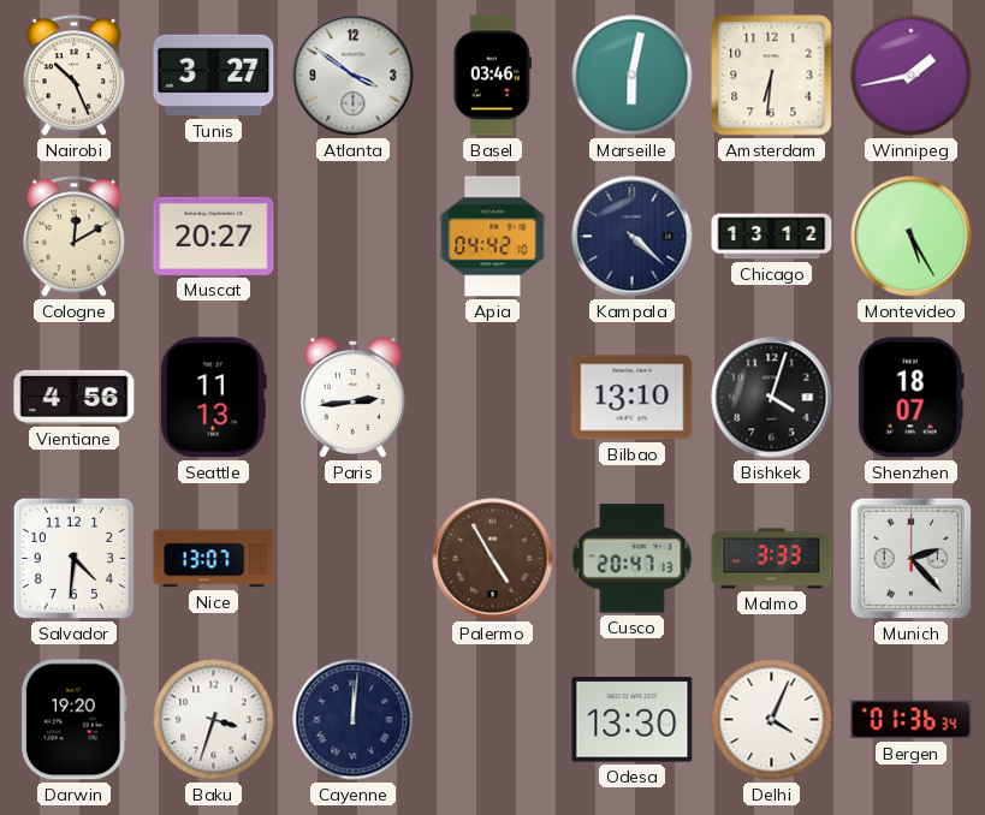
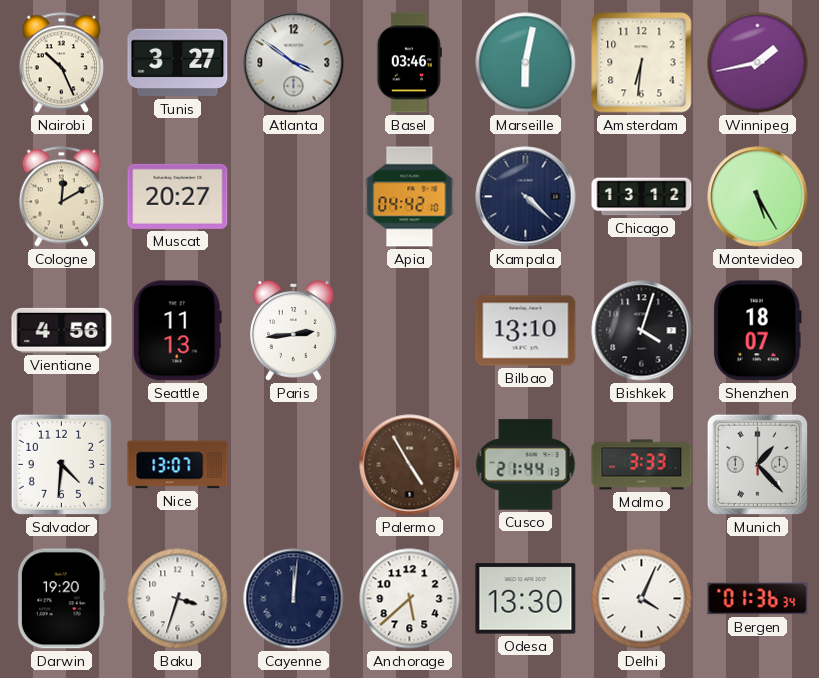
Cusco: 20:47 -> 21:44 (526, 465)
Munich: 2:23 -> 1:23 (757, 464)
Anchorage: none -> 5:38 (410, 599)
